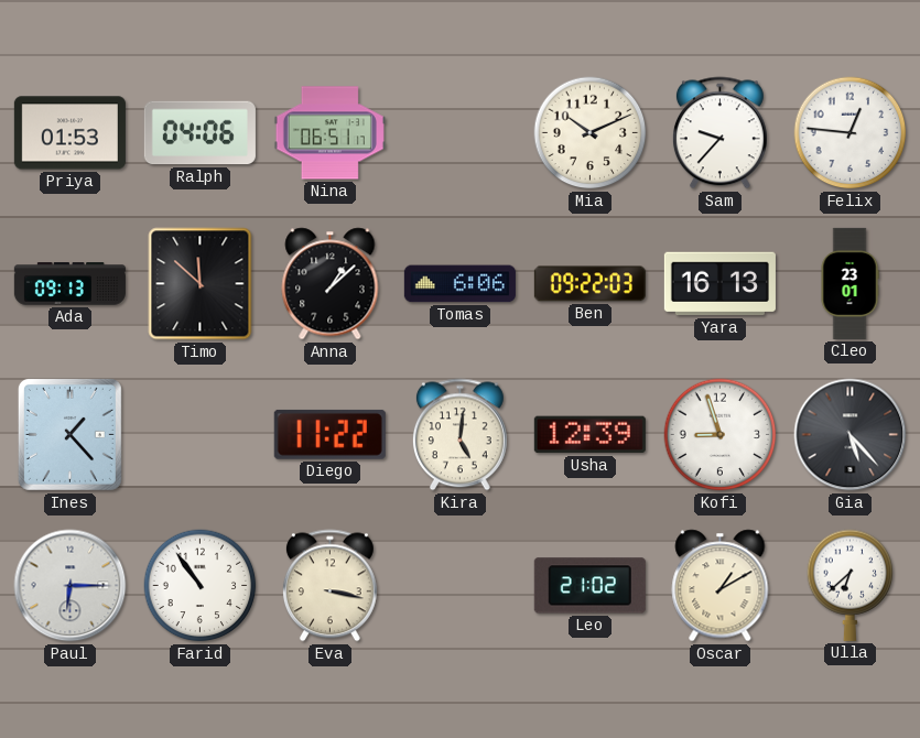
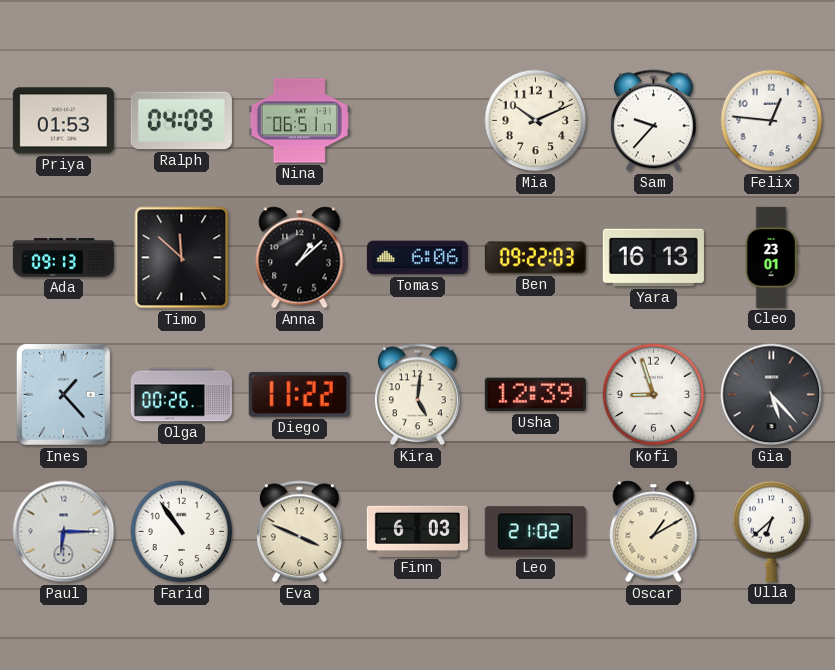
Ralph: 04:06 -> 04:09 (181, 121)
Olga: none -> 00:26 (181, 395)
Eva: 3:17 -> 3:49 (299, 532)
Finn: none -> 6:03 (417, 531)
